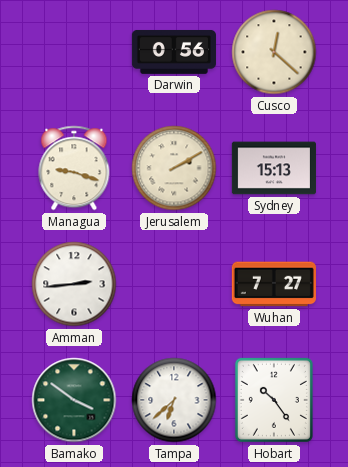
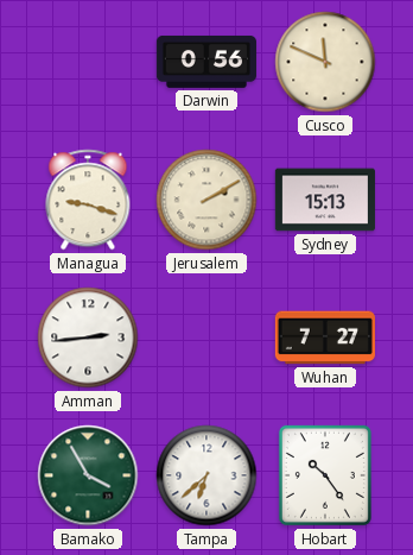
Cusco: 12:22 -> 11:49 (325, 62)
Bamako: 3:51 -> 3:55 (88, 475)
